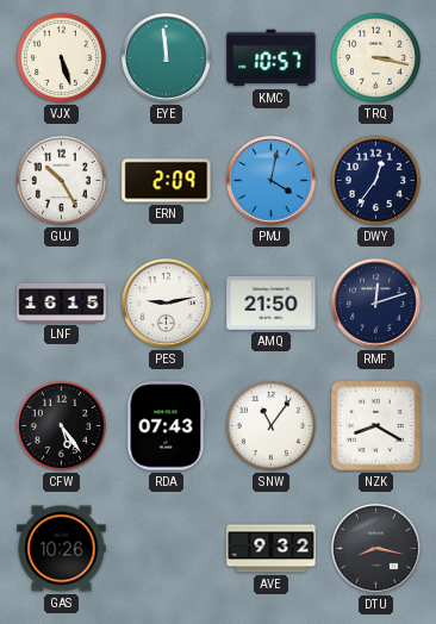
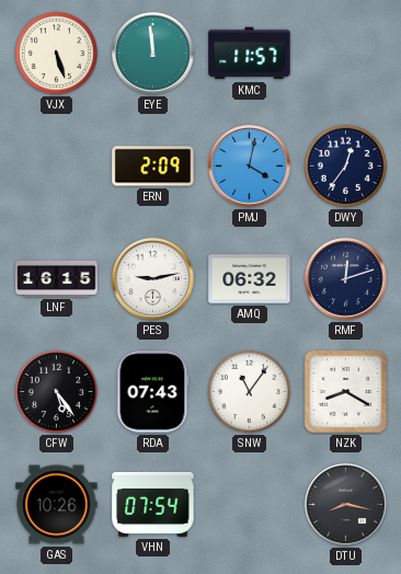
KMC: 10:57 -> 11:57 (250, 54)
TRQ: 3:17 -> none (375, 57)
GUJ: 10:25 -> none (61, 180)
AMQ: 21:50 -> 06:32 (250, 279)
VHN: none -> 07:54 (153, 504)
AVE: 9:32 -> none (272, 549)
